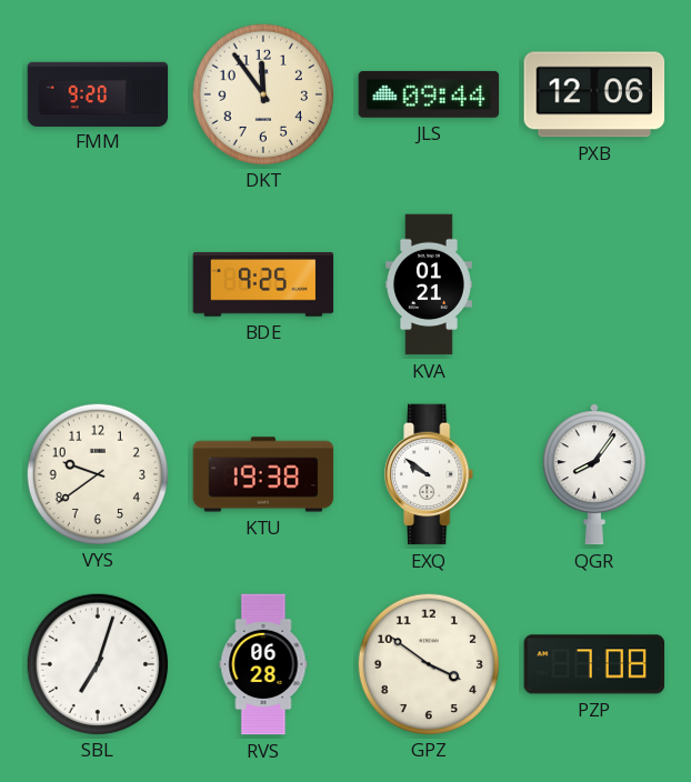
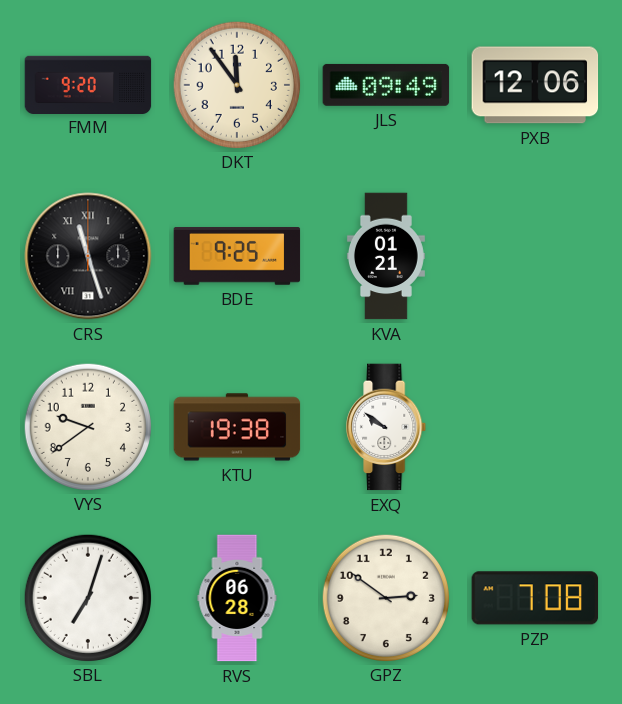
JLS: 09:44 -> 09:49 (386, 85)
CRS: none -> 11:27 (88, 256)
QGR: 8:06 -> none (594, 474)
GPZ: 3:51 -> 2:51 (385, 597)
